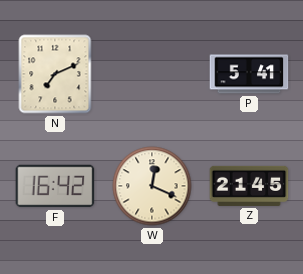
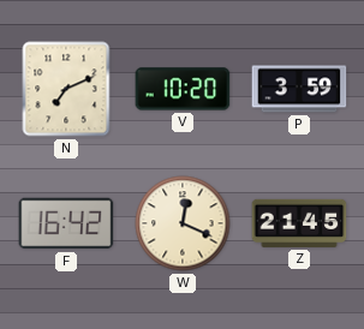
V: none -> 10:20 (183, 89)
P: 5:41 -> 3:59 (299, 89)
